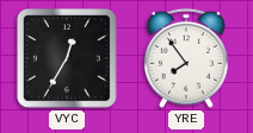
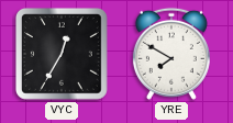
YRE: 7:54 -> 7:50 (171, 54)
